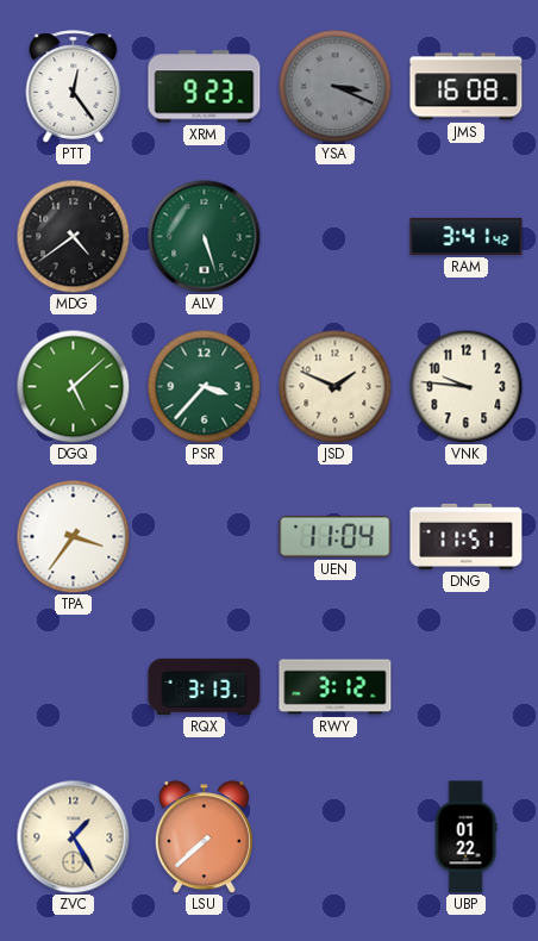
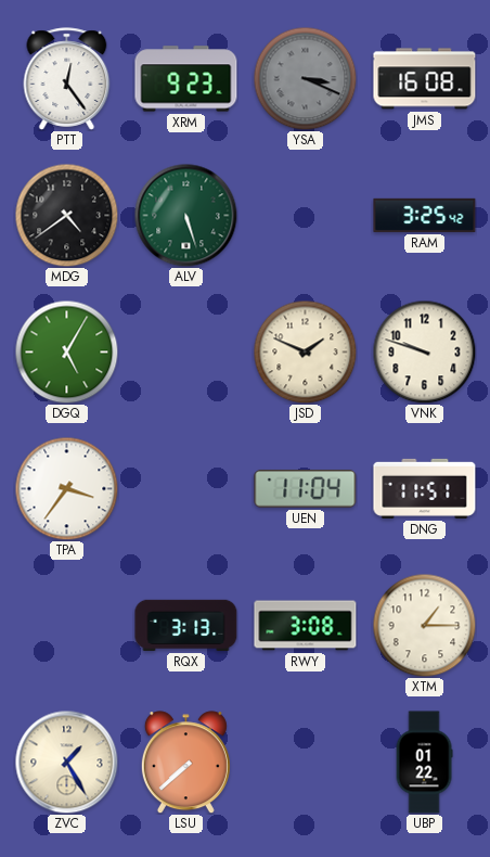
RAM: 3:41 -> 3:25 (425, 215)
DGQ: 5:08 -> 5:05 (66, 351)
PSR: 3:37 -> none (204, 386)
VNK: 9:46 -> 9:48 (424, 351)
RWY: 3:12 -> 3:08 (306, 626)
XTM: none -> 1:15 (424, 625)
